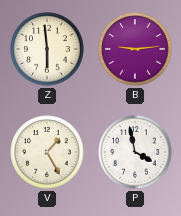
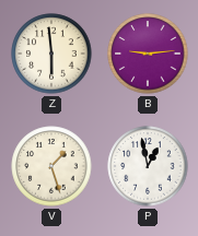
V: 1:25 -> 1:27 (51, 166)
P: 3:58 -> 12:58 (148, 166)
